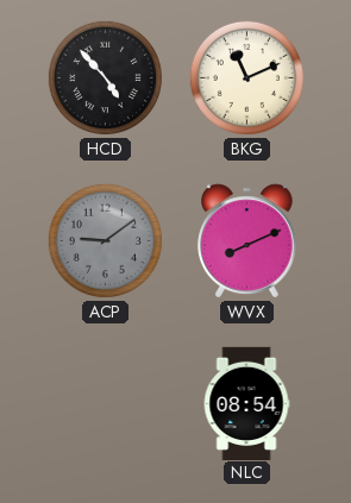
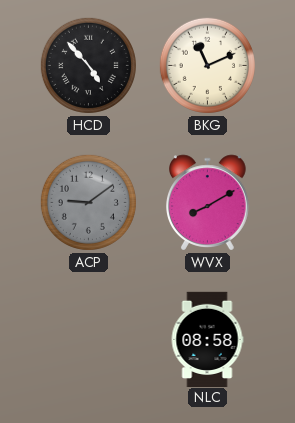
WVX: 8:11 -> 8:10 (208, 203)
NLC: 08:54 -> 08:58 (207, 339)
